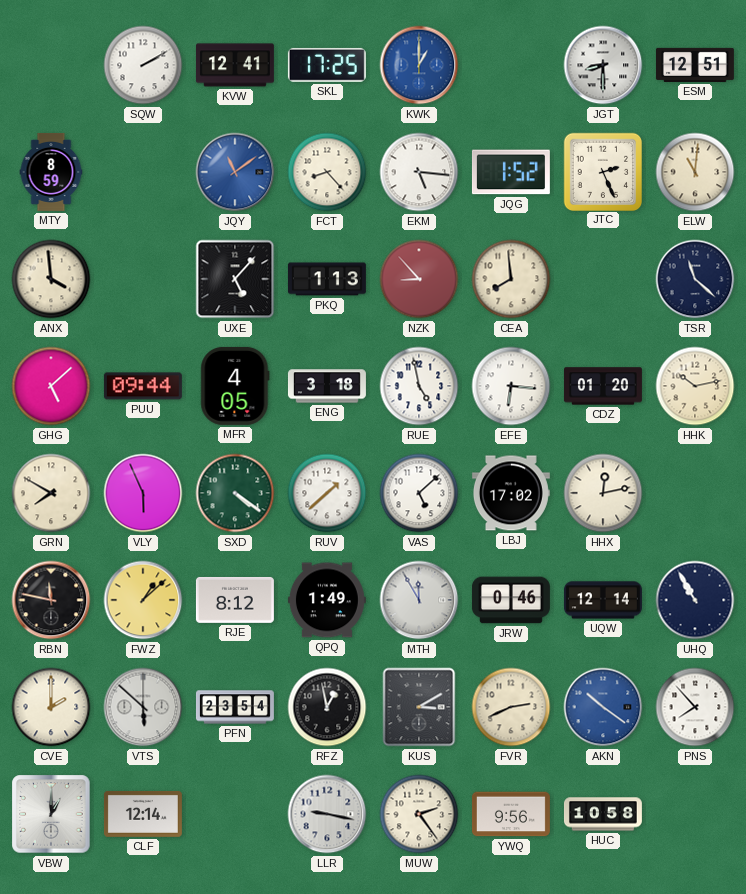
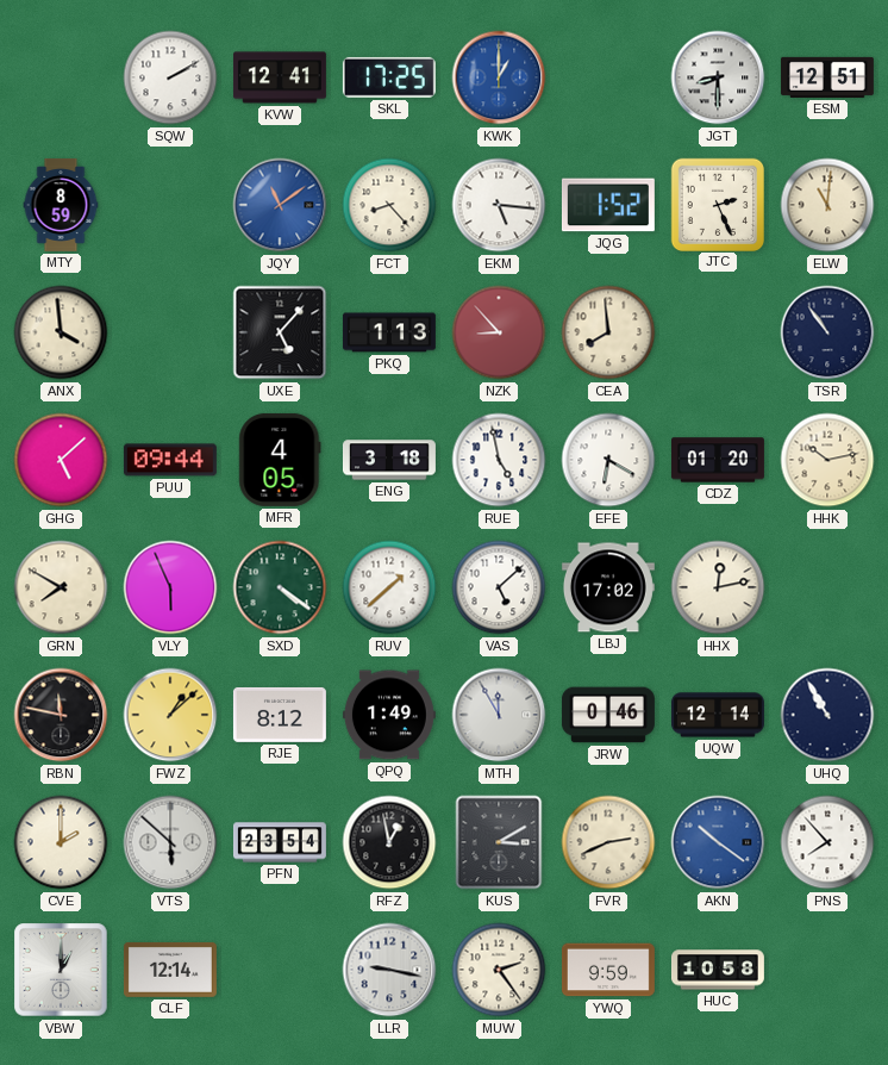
TSR: 11:22 -> 10:54 (827, 332)
EFE: 6:16 -> 6:20 (608, 460)
YWQ: 9:56 -> 9:59 (608, 970)
